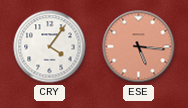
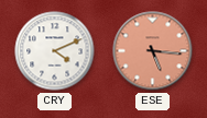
CRY: 4:06 -> 4:11 (55, 51)
